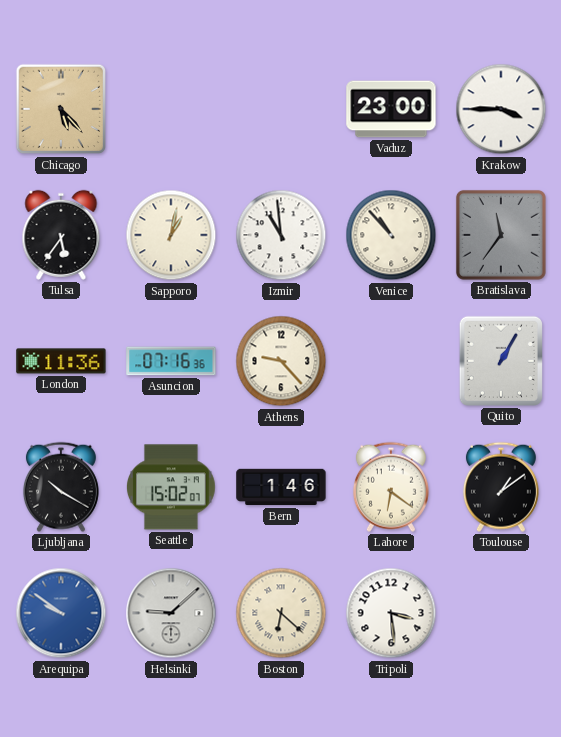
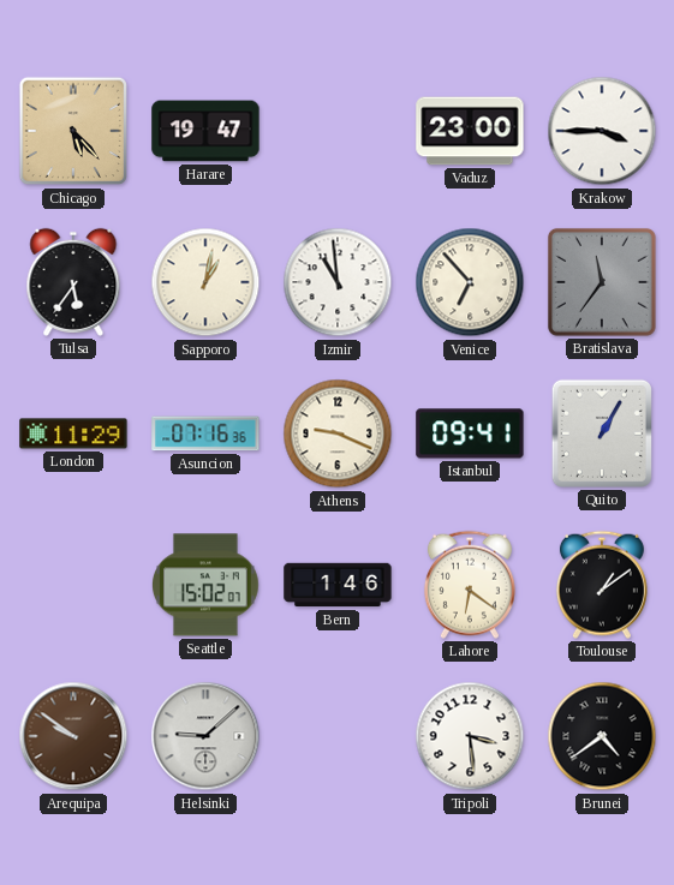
Harare: none -> 19:47 (205, 131)
Venice: 10:53 -> 6:53 (470, 282)
London: 11:36 -> 11:29 (73, 433)
Athens: 9:23 -> 9:19 (338, 433)
Istanbul: none -> 09:41 (470, 433)
Ljubljana: 10:20 -> none (61, 487)
Arequipa dial: blue -> brown (73, 736)
Boston: 6:22 -> none (281, 613)
Brunei: none -> 4:39 (602, 736)
